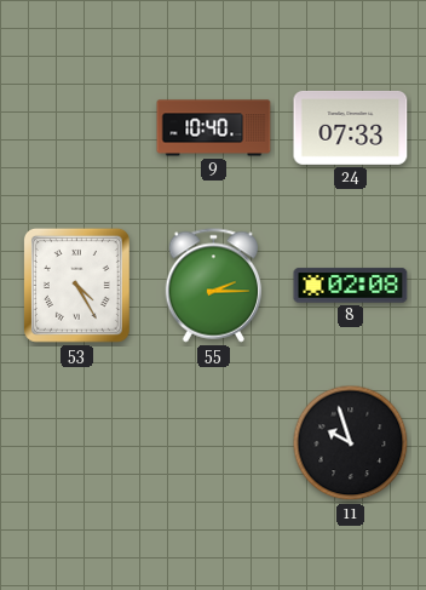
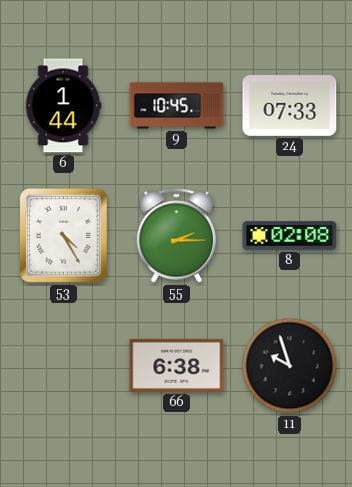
6: none -> 1:44 (63, 106)
9: 10:40 -> 10:45 (177, 106)
66: none -> 6:38 (177, 365)
